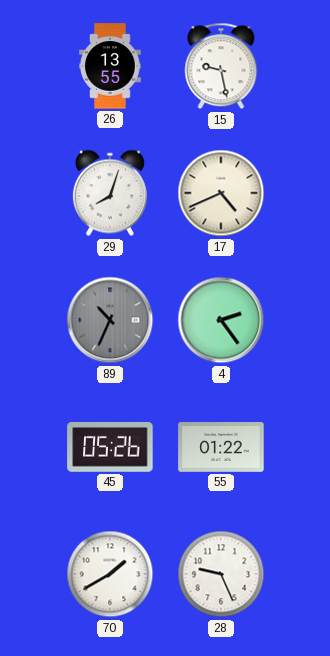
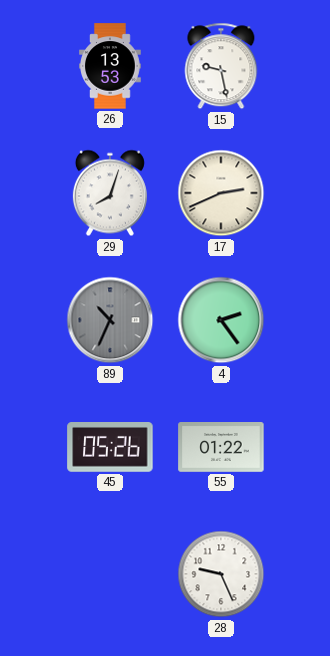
26: 13:55 -> 13:53 (110, 66)
17: 4:41 -> 2:41 (221, 193)
70: 1:40 -> none (110, 574)
